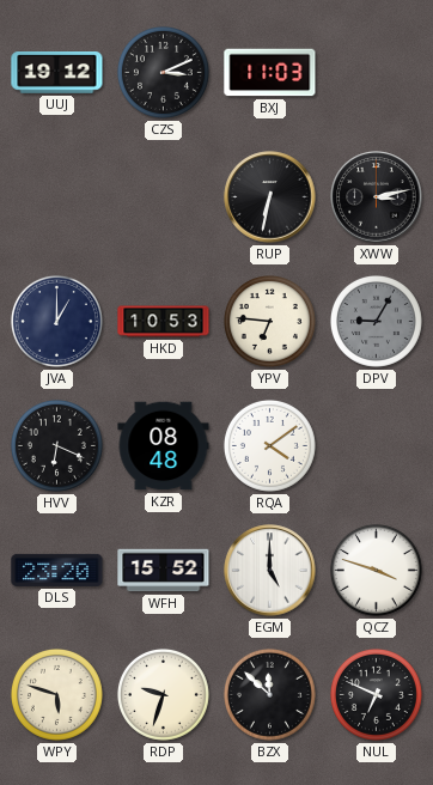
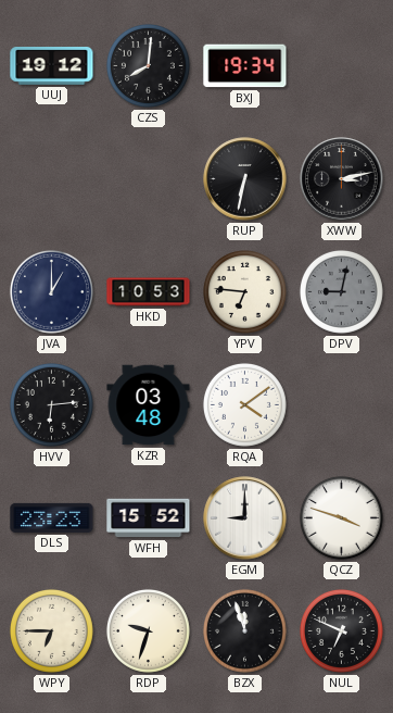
CZS: 3:11 -> 8:01 (148, 65)
BXJ: 11:03 -> 19:34 (245, 66)
DPV: 9:05 -> 9:02 (341, 291)
HVV: 6:19 -> 6:14 (51, 404)
KZR: 08:48 -> 03:48 (149, 405)
DLS: 23:20 -> 23:23 (52, 517)
EGM: 5:00 -> 9:00 (245, 518)
WPY: 5:48 -> 6:45 (51, 630)
BZX: 11:52 -> 11:57 (244, 630)
